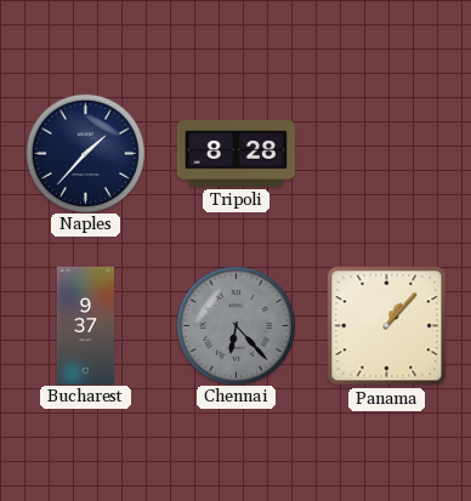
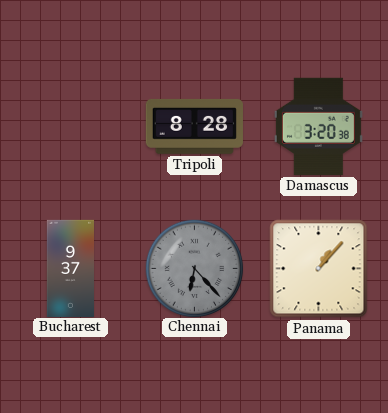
Naples: 1:37 -> none (85, 153)
Damascus: none -> 3:20 (318, 126)
